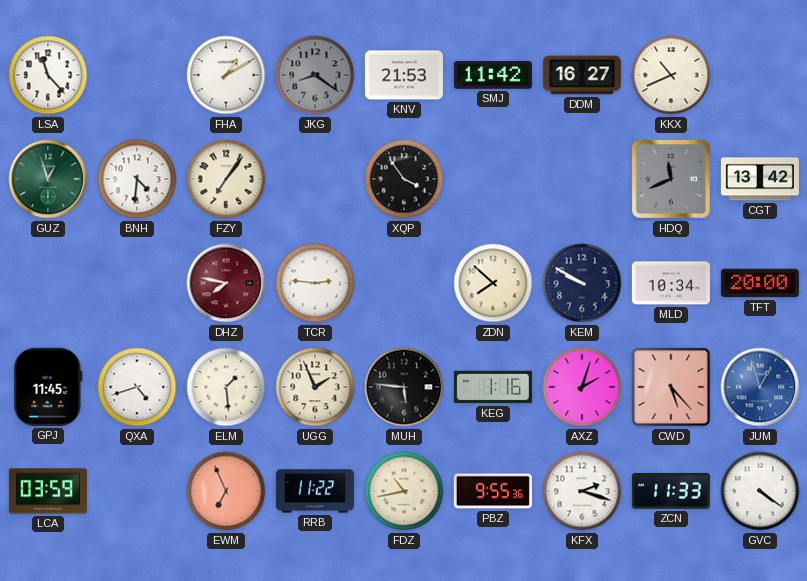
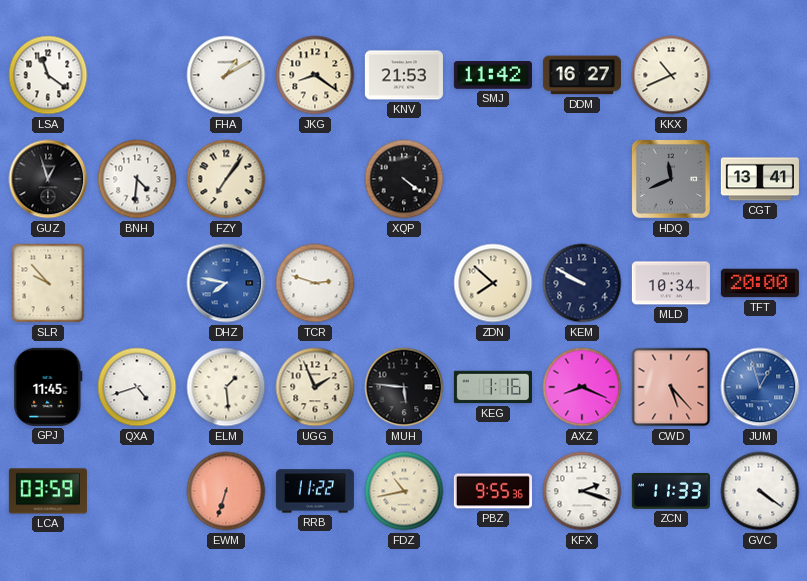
LSA: 11:23 -> 11:21 (48, 75)
JKG dial: grey -> cream (315, 75)
GUZ dial: green -> black (48, 179)
XQP: 3:54 -> 4:21 (404, 179)
CGT: 13:42 -> 13:41 (760, 179)
SLR: none -> 9:53 (48, 283)
DHZ dial: burgundy -> blue (226, 283)
TCR: 2:46 -> 2:48 (315, 283)
AXZ: 2:03 -> 8:19 (582, 387)
EWM: 6:56 -> 6:33 (226, 491)
